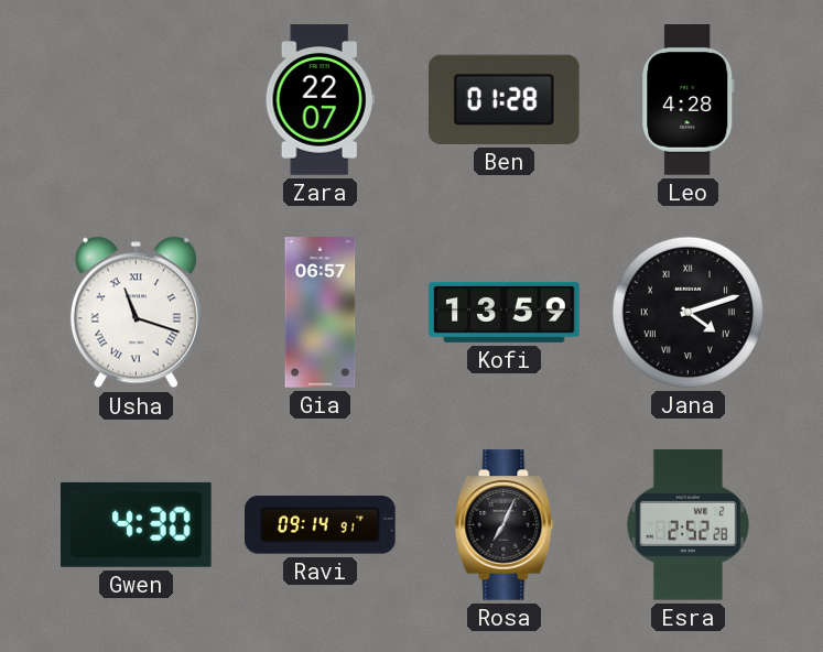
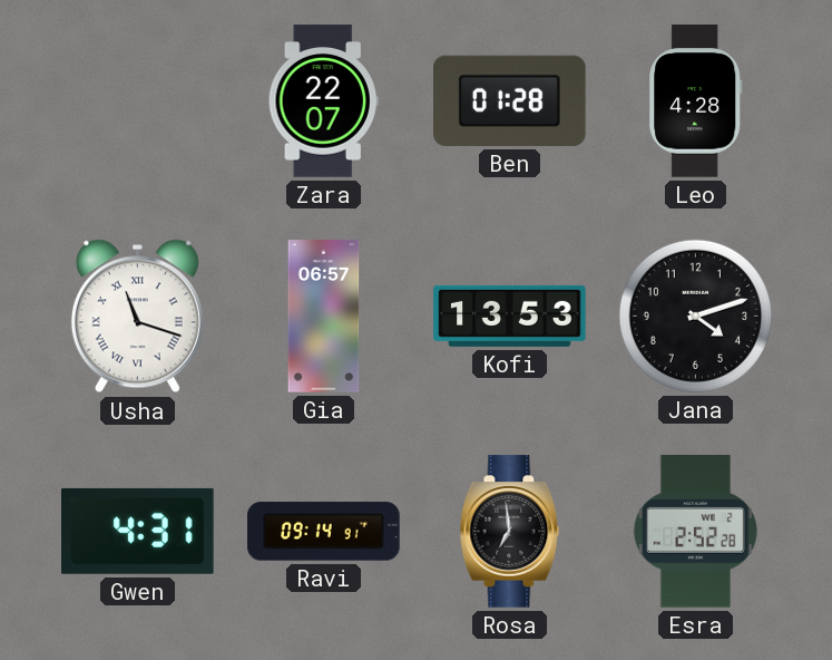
Kofi: 13:59 -> 13:53 (510, 316)
Jana numerals: Roman -> Arabic (695, 316)
Gwen: 4:30 -> 4:31 (138, 531)
Rosa: 7:04 -> 6:59 (510, 532)
